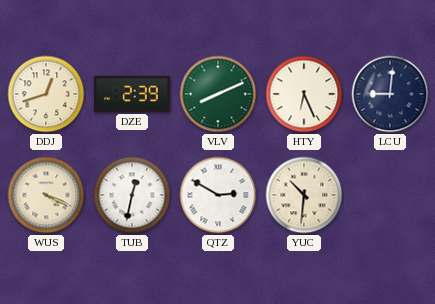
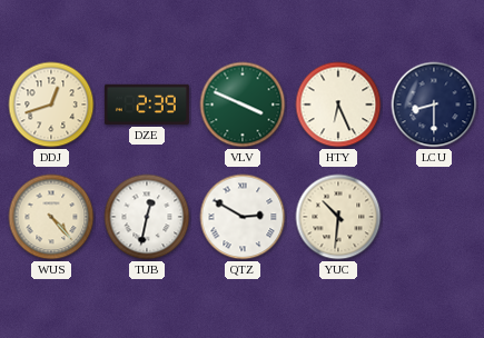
VLV: 8:11 -> 3:49 (243, 105)
LCU: 9:01 -> 8:30 (434, 105)
WUS: 4:19 -> 4:23 (51, 217)
